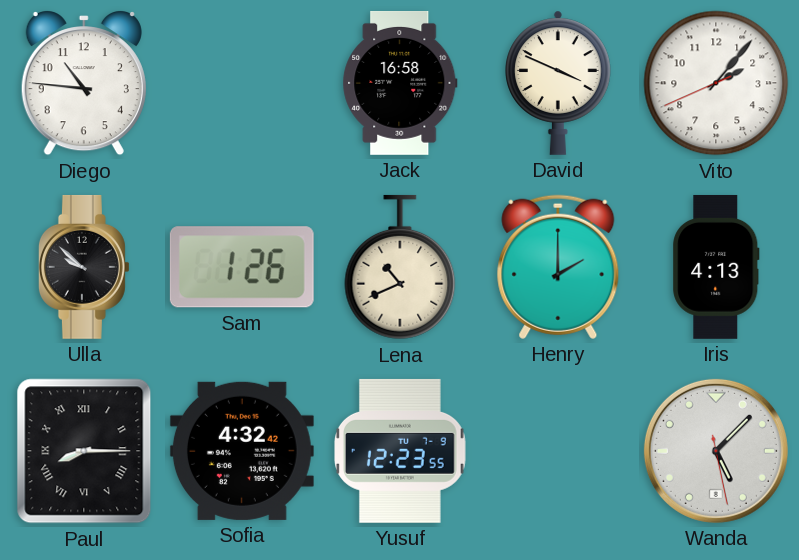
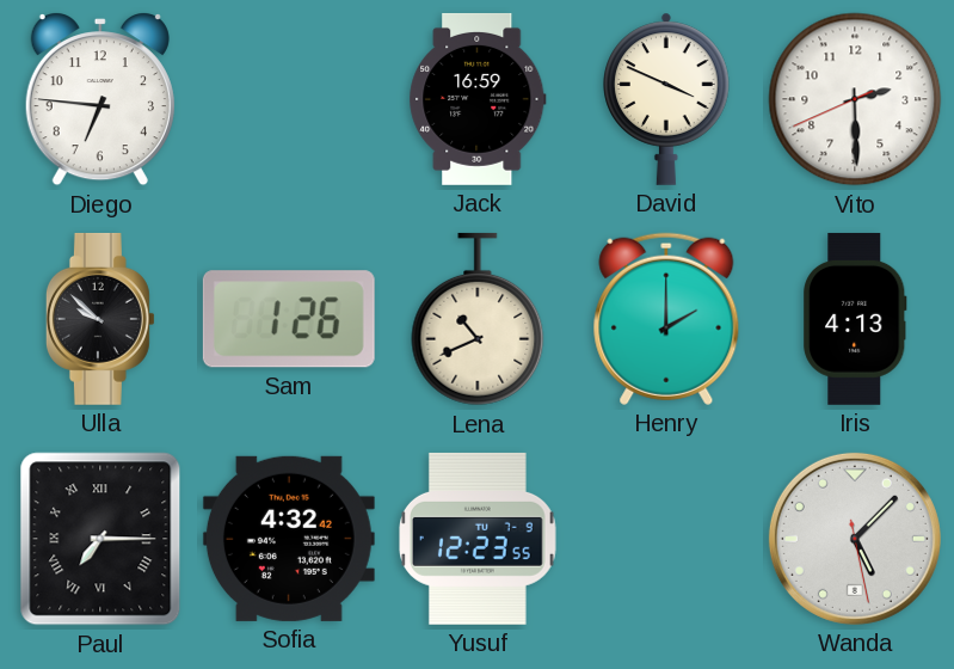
Diego: 10:46 -> 6:46 (100, 100)
Jack: 16:58 -> 16:59 (478, 99)
Vito: 2:06 -> 2:29 (855, 99)
Paul: 8:15 -> 7:15 (100, 539)
